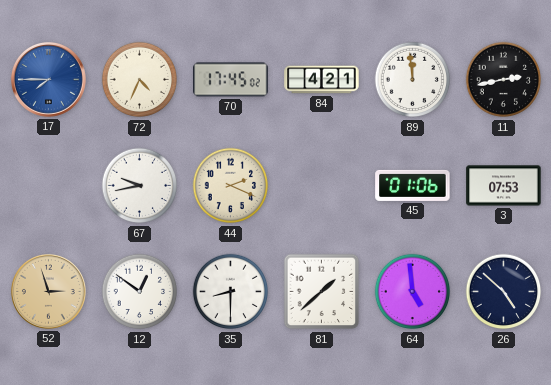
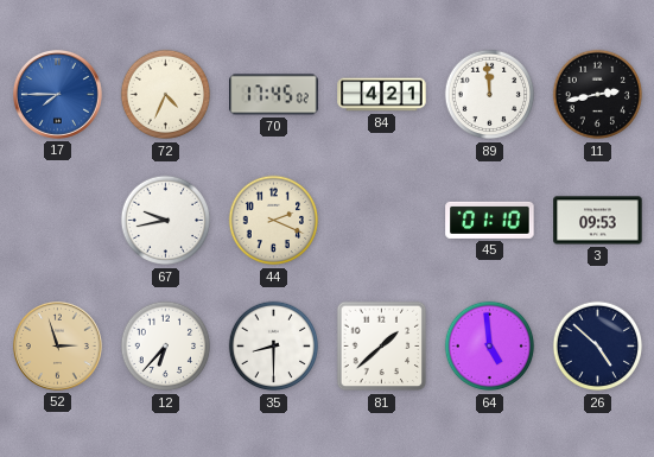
45: 01:06 -> 01:10 (490, 220)
3: 07:53 -> 09:53 (598, 221)
12: 12:51 -> 6:37 (166, 347)
